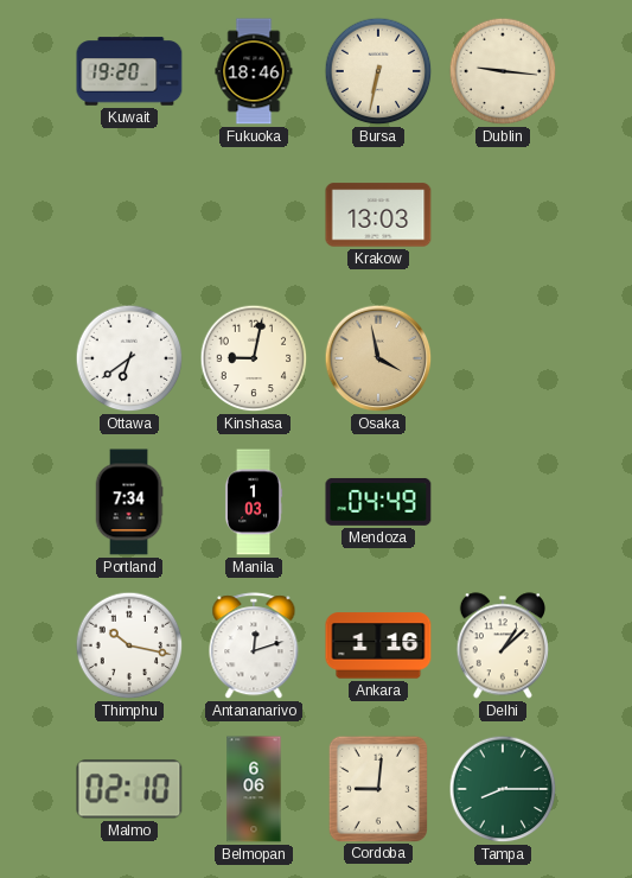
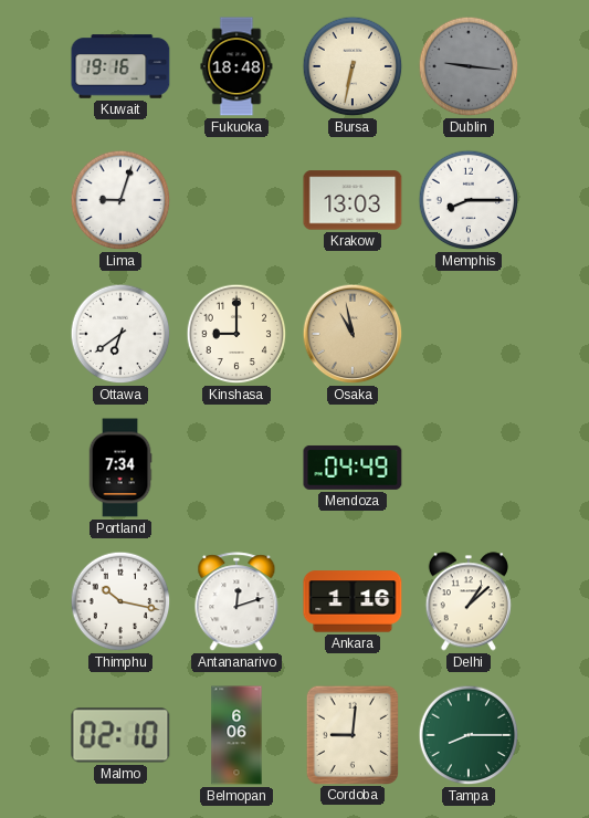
Kuwait: 19:20 -> 19:16 (120, 66)
Fukuoka: 18:46 -> 18:48 (236, 66)
Dublin dial: cream -> grey (469, 66)
Lima: none -> 9:03 (120, 200)
Memphis: none -> 8:15 (469, 200)
Kinshasa: 9:02 -> 9:00 (236, 334)
Osaka: 3:58 -> 10:58 (353, 334)
Manila: 1:03 -> none (254, 502)
